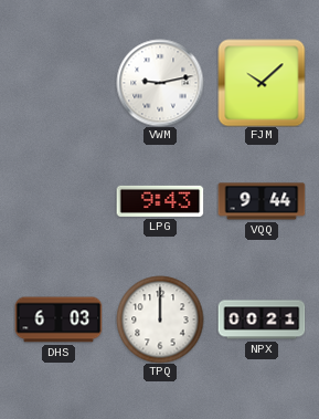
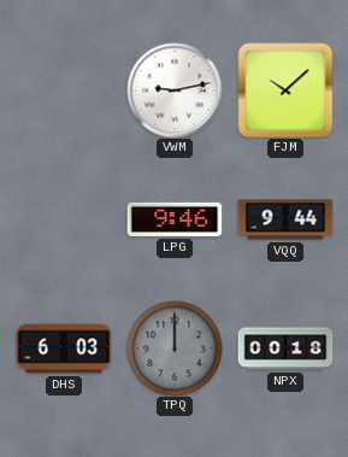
LPG: 9:43 -> 9:46 (175, 219)
TPQ dial: white -> grey (175, 348)
NPX: 00:21 -> 00:18 (285, 348)
